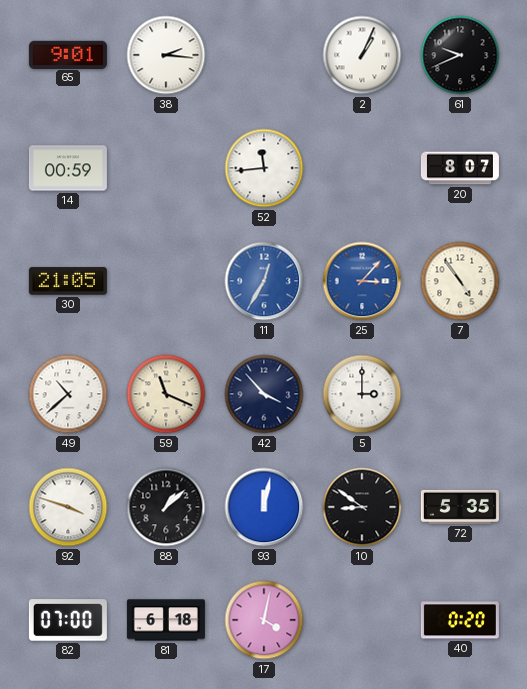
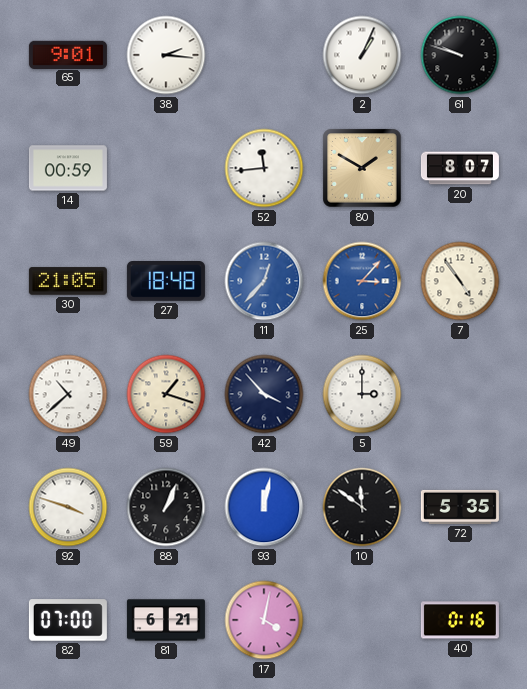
61: 9:41 -> 9:48 (460, 55)
80: none -> 1:50 (362, 168)
27: none -> 18:48 (166, 282)
11: 12:35 -> 12:37 (264, 281)
59: 11:19 -> 1:18 (166, 394)
88: 1:08 -> 1:04 (166, 507)
10: 8:51 -> 11:51 (362, 507)
81: 6:18 -> 6:21 (166, 620)
40: 0:20 -> 0:16 (460, 620)
